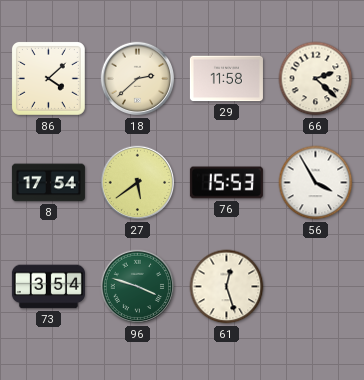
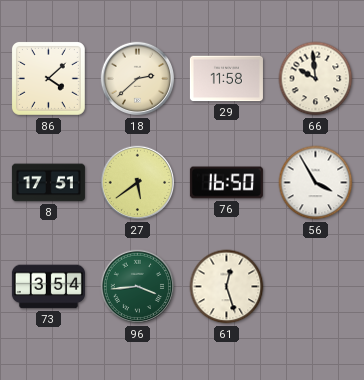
66: 2:22 -> 9:59 (316, 79)
8: 17:54 -> 17:51 (48, 183)
76: 15:53 -> 16:50 (226, 183)
96: 3:48 -> 3:44 (138, 287)
